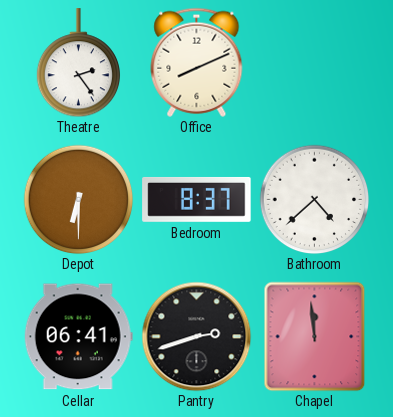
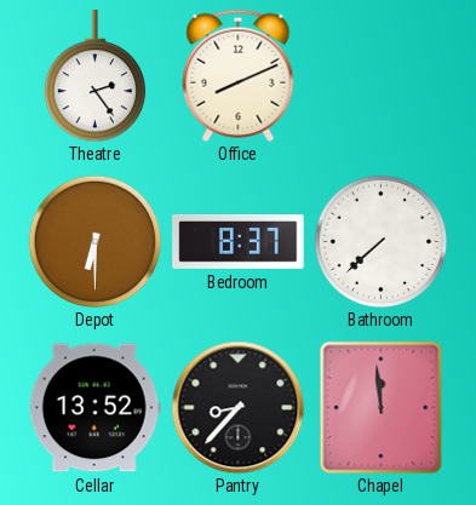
Bathroom: 4:38 -> 7:38 (380, 241)
Cellar: 06:41 -> 13:52 (94, 408)
Pantry: 2:42 -> 8:37 (237, 407)
